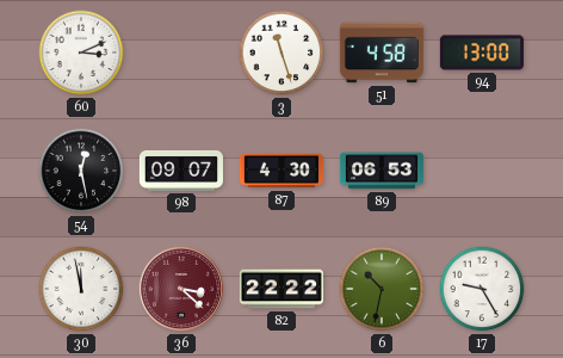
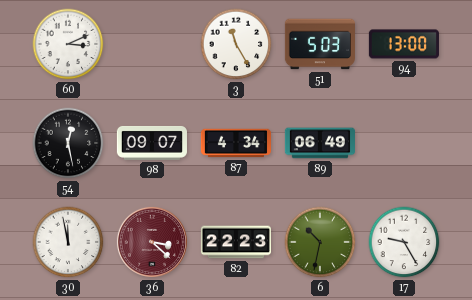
3: 11:27 -> 11:25 (236, 44)
51: 4:58 -> 5:03 (320, 44)
87: 4:30 -> 4:34 (236, 143)
89: 06:53 -> 06:49 (320, 143)
82: 22:22 -> 22:23 (236, 242)
